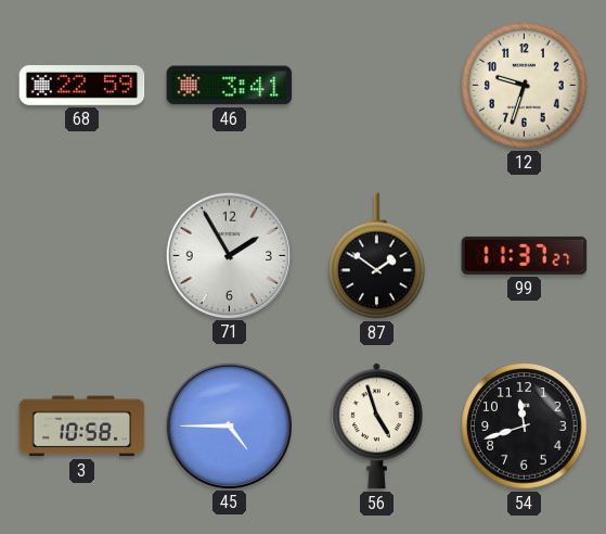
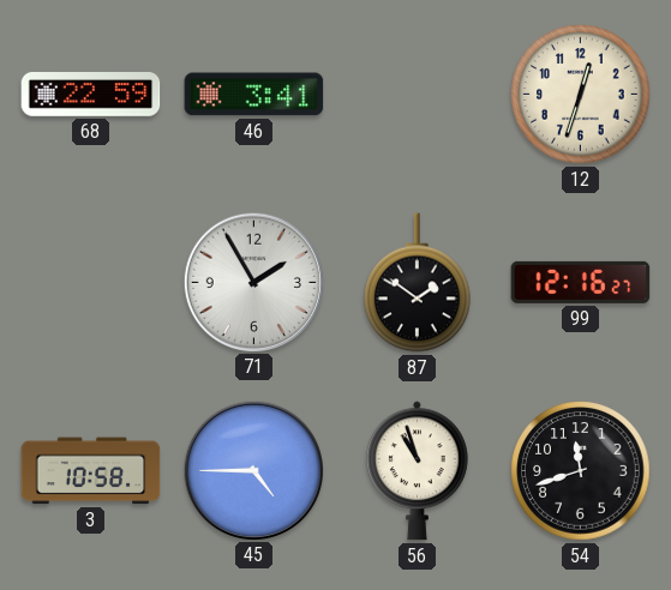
12: 9:33 -> 12:33 (581, 95)
99: 11:37 -> 12:16 (581, 282)
56: 4:57 -> 10:57 (417, 471)
